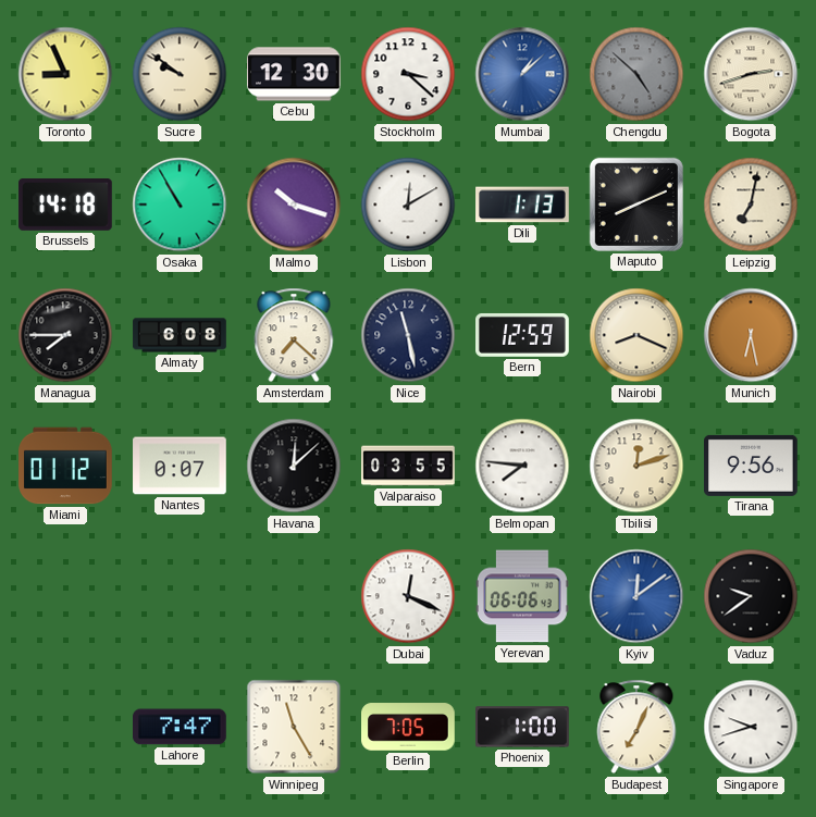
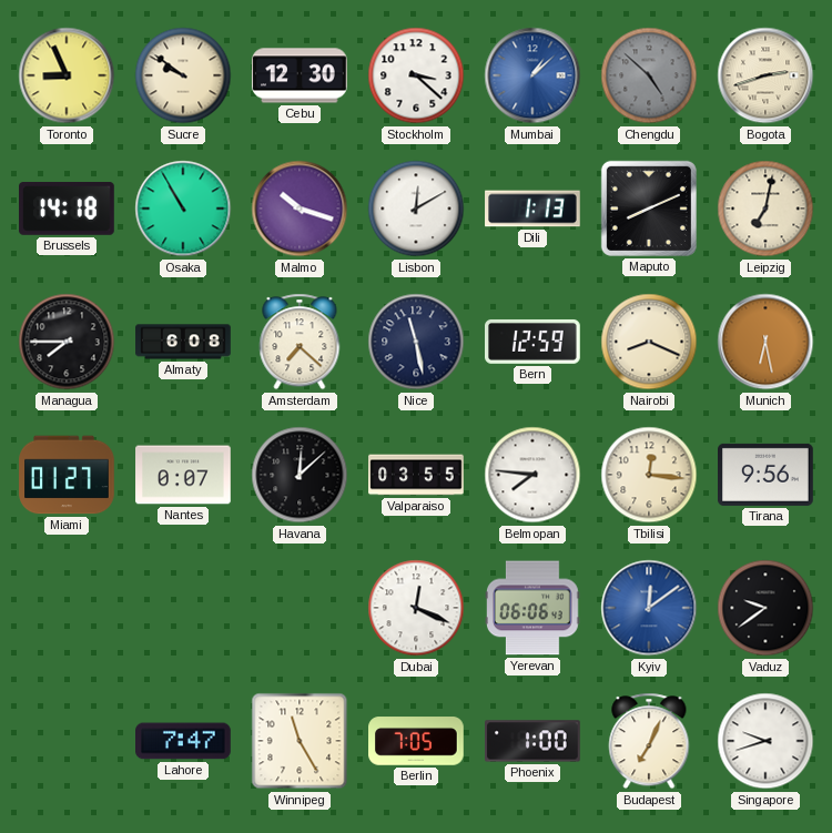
Miami: 01:12 -> 01:27 (67, 475)
Tbilisi: 12:12 -> 12:16 (649, 475)
